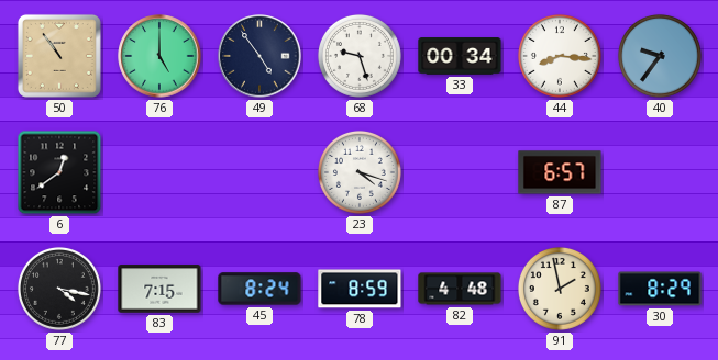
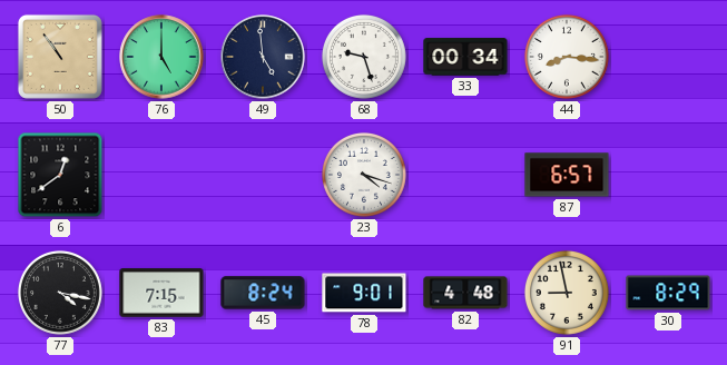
49: 4:54 -> 4:59 (263, 57)
40: 9:36 -> none (660, 56)
78: 8:59 -> 9:01 (364, 293)
91: 1:58 -> 8:58 (567, 293)
